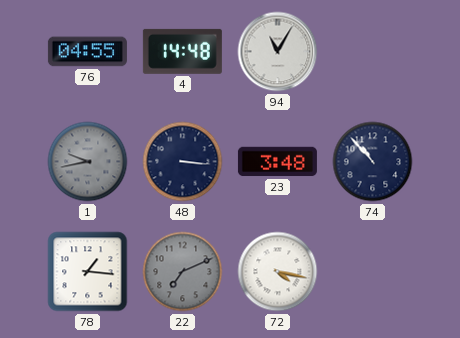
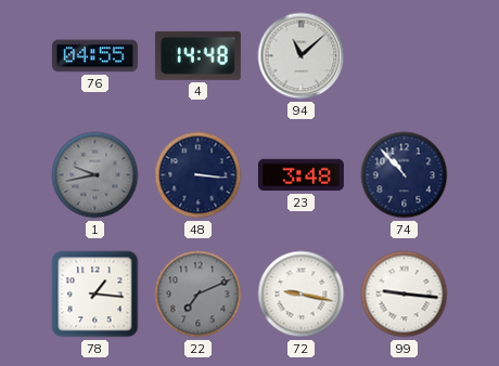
94: 11:05 -> 11:08 (302, 56)
72: 4:17 -> 9:17 (302, 295)
99: none -> 9:16 (405, 295)
